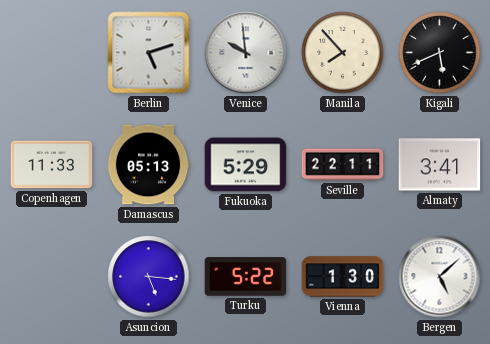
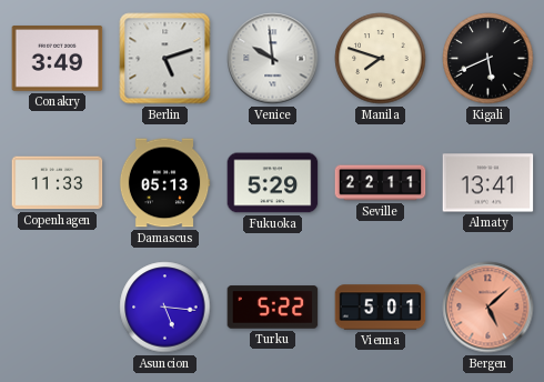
Conakry: none -> 3:49 (58, 59)
Manila: 7:53 -> 7:48 (381, 59)
Almaty: 3:41 -> 13:41 (488, 183)
Vienna: 1:30 -> 5:01 (381, 308)
Bergen dial: white -> salmon (488, 308)
